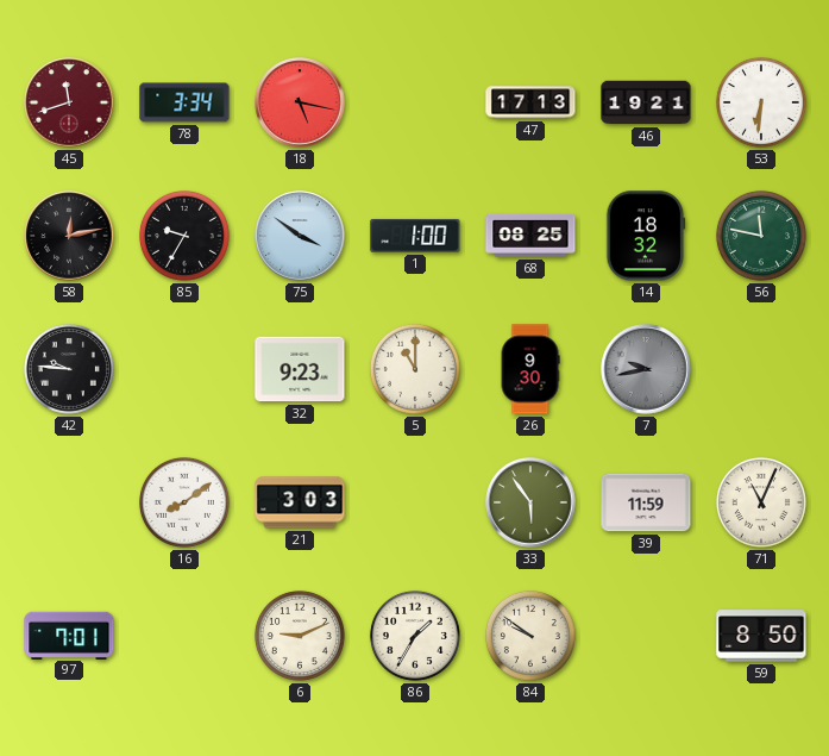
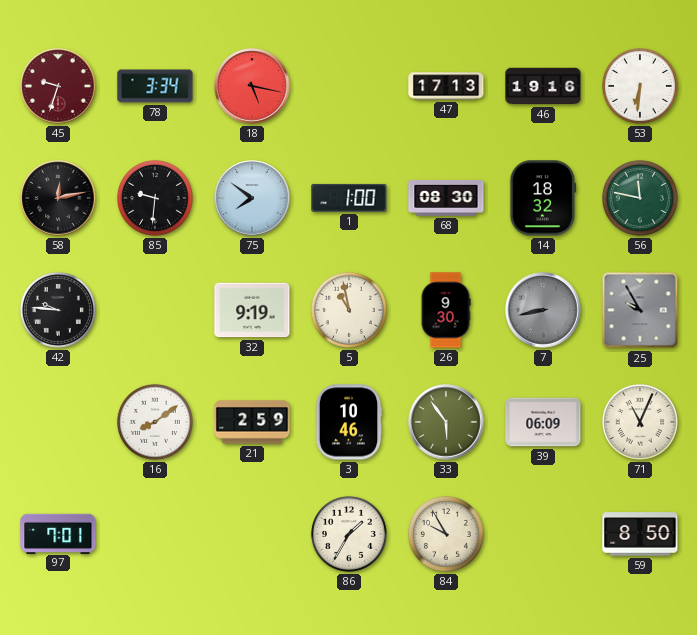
45: 11:42 -> 9:33 (58, 86)
46: 19:21 -> 19:16 (543, 86)
85: 9:35 -> 9:31 (155, 198)
75: 3:51 -> 7:51 (252, 198)
68: 08:25 -> 08:30 (446, 198)
32: 9:23 -> 9:19 (252, 310)
5: 11:00 -> 10:58 (349, 310)
7: 9:43 -> 8:43 (543, 310)
25: none -> 9:55 (640, 310)
21: 3:03 -> 2:59 (252, 422)
3: none -> 10:46 (349, 422)
39: 11:59 -> 06:09 (543, 422)
6: 9:11 -> none (300, 636)
84: 9:51 -> 9:55 (446, 534)
